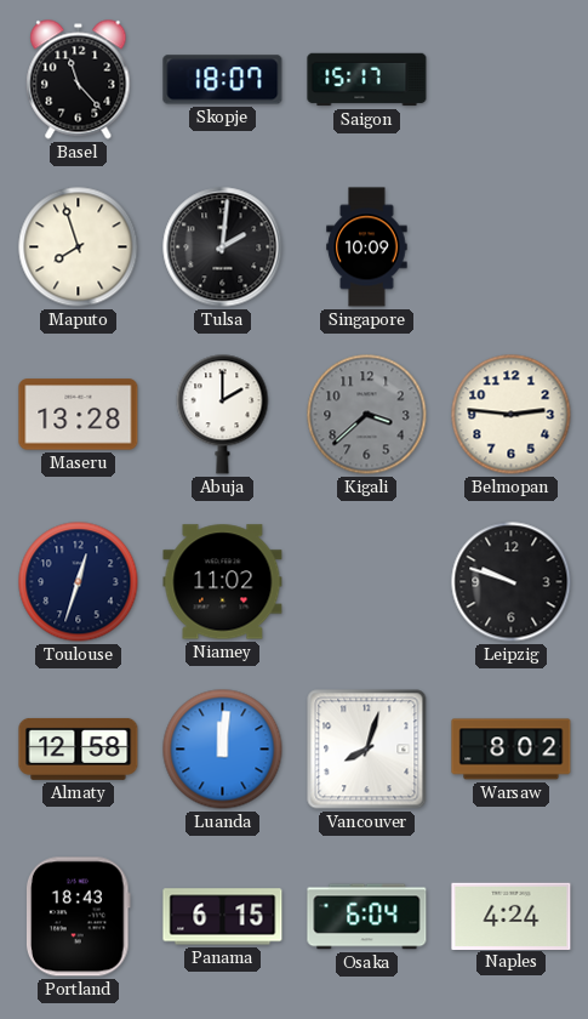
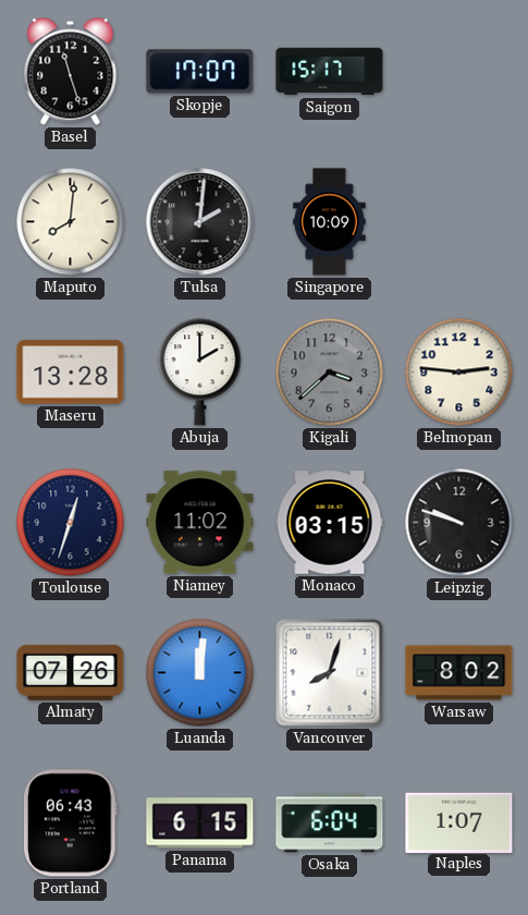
Basel: 11:23 -> 11:27 (71, 72)
Skopje: 18:07 -> 17:07 (200, 72)
Maputo: 7:57 -> 8:01 (71, 222)
Monaco: none -> 03:15 (330, 523)
Almaty: 12:58 -> 07:26 (71, 672)
Portland: 18:43 -> 06:43 (70, 823)
Naples: 4:24 -> 1:07 (459, 822)
